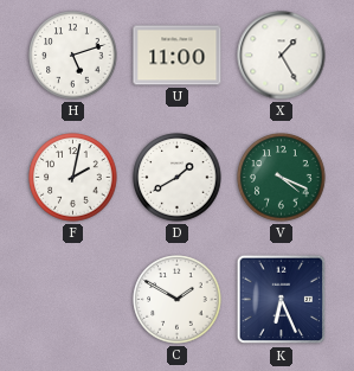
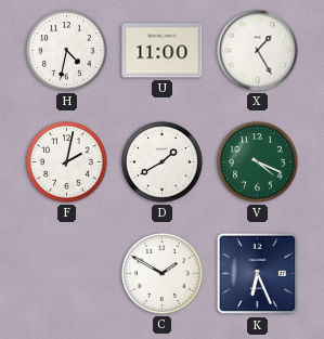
H: 5:12 -> 4:32 (67, 51)
